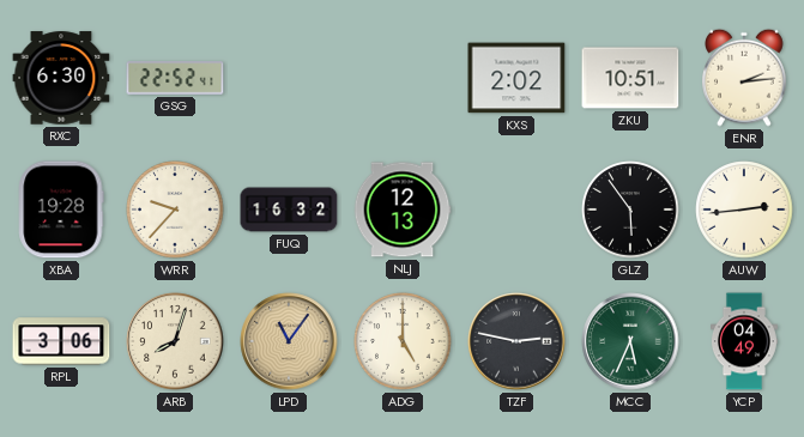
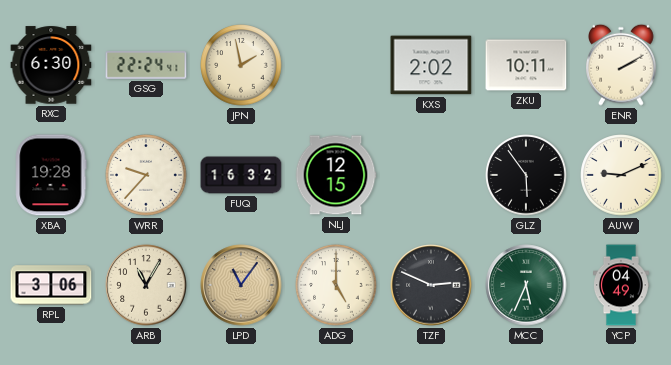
GSG: 22:52 -> 22:24 (146, 65)
JPN: none -> 1:58 (241, 65)
ZKU: 10:51 -> 10:11 (526, 65)
ENR: 2:14 -> 2:10 (622, 65)
NLJ: 12:13 -> 12:15 (336, 175)
AUW: 2:44 -> 9:11 (621, 175)
ARB: 8:03 -> 11:05 (146, 285)
TZF: 2:47 -> 2:49 (431, 285)
